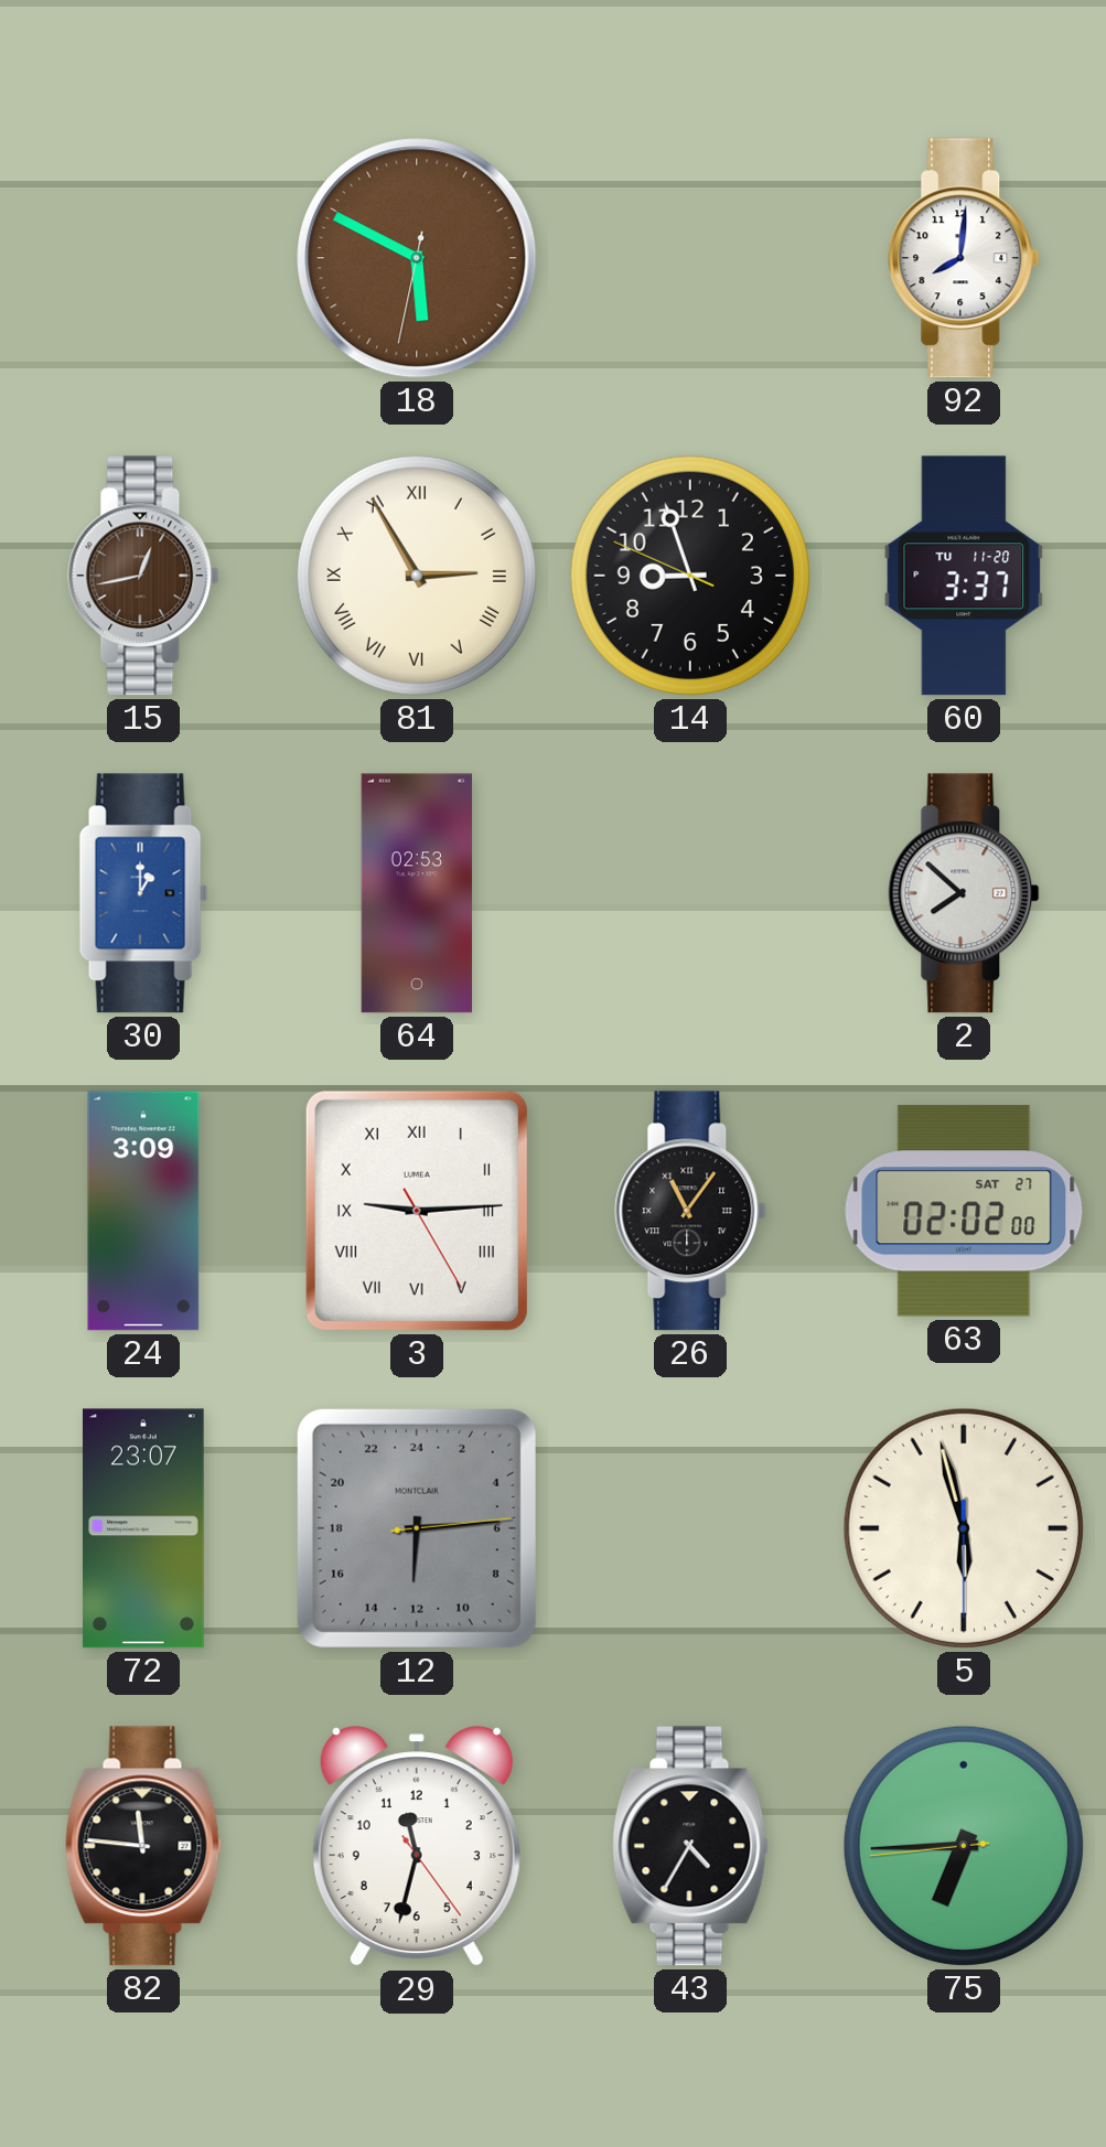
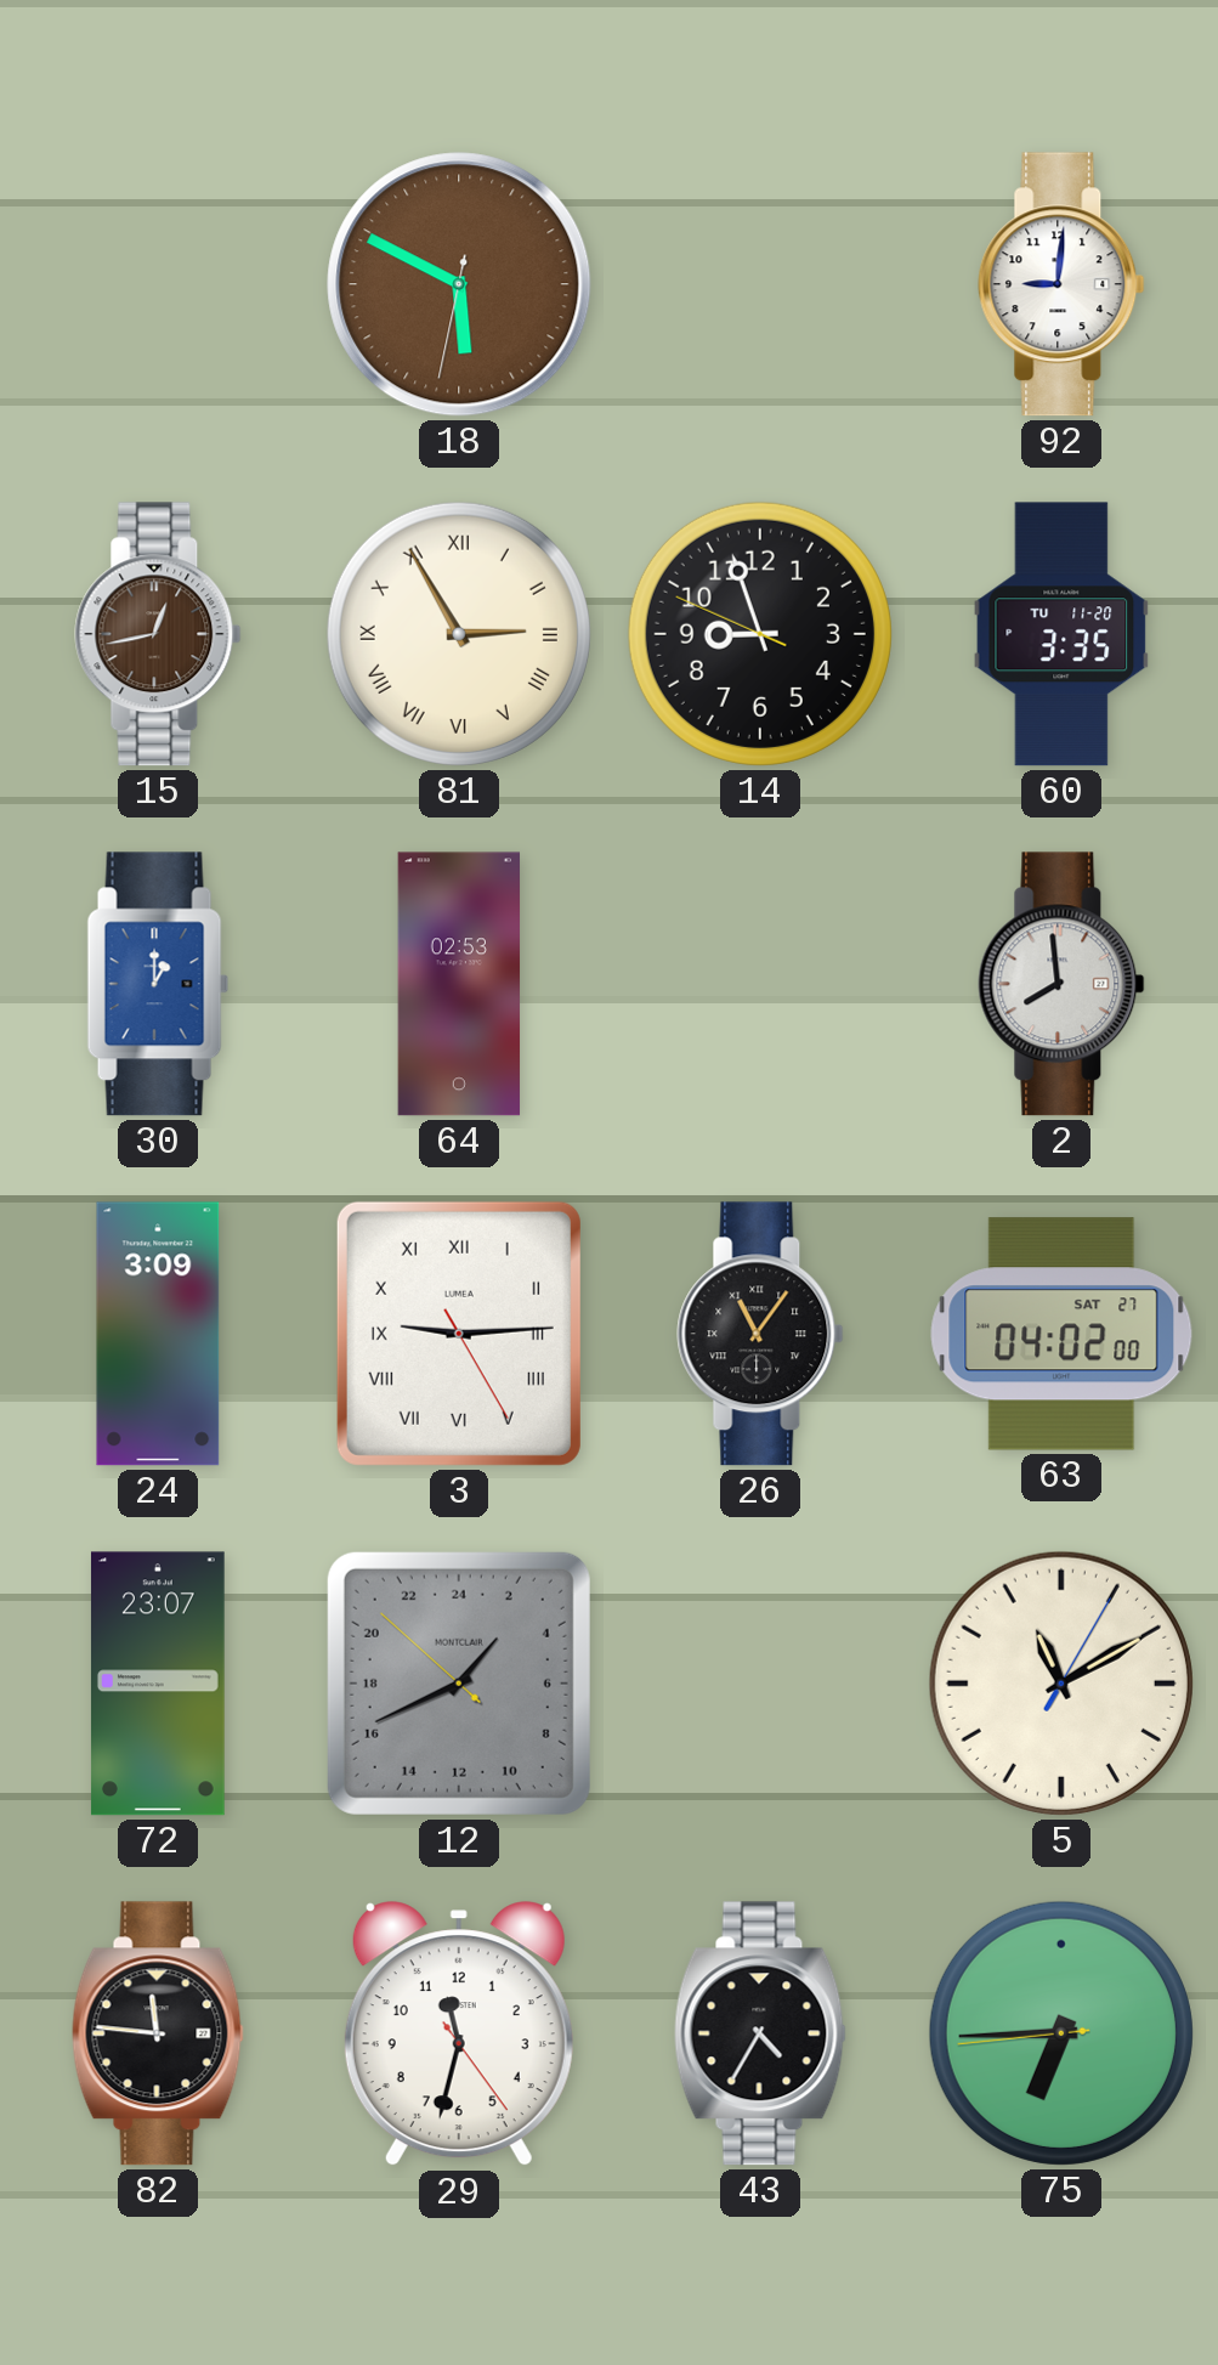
92: 8:01 -> 9:01 (1061, 284)
60: 3:37 -> 3:35 (1061, 634)
2: 7:52 -> 7:59 (1061, 984)
63: 02:02 -> 04:02 (1061, 1334)
12: 12:14 -> 2:40 (459, 1684)
5: 5:57 -> 11:10 (1061, 1684)
